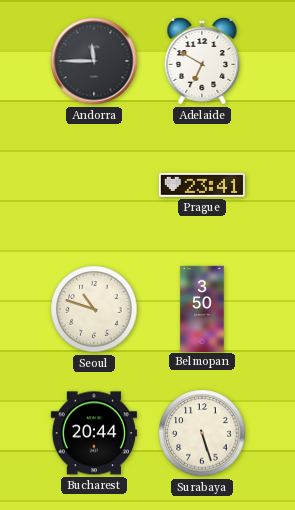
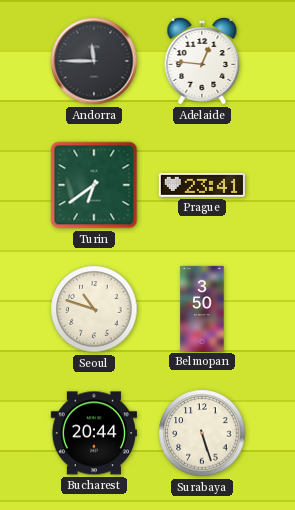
Adelaide: 6:50 -> 12:46 (202, 61)
Turin: none -> 6:39 (94, 185)
